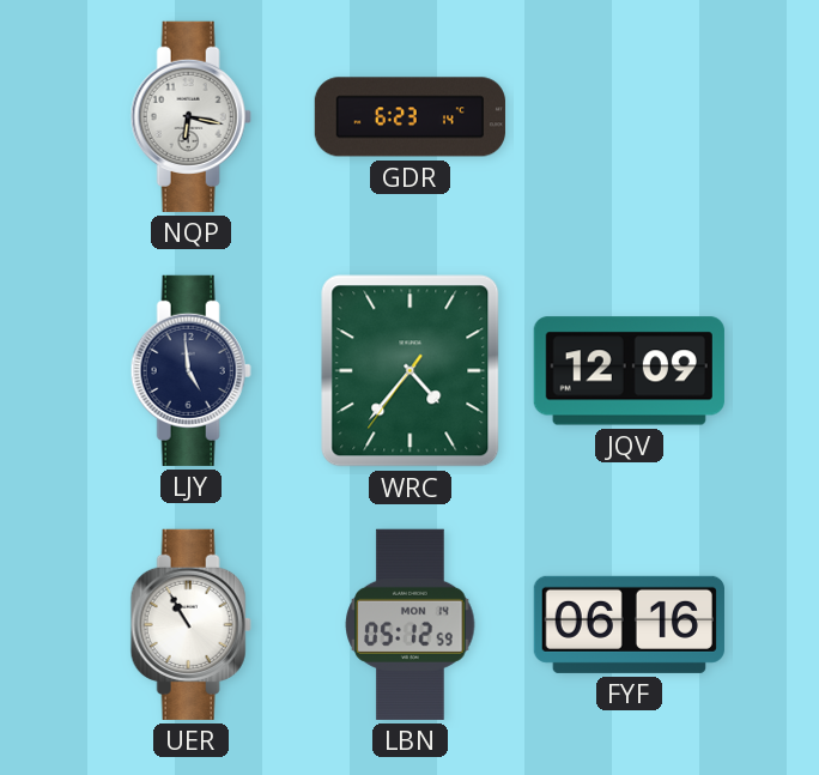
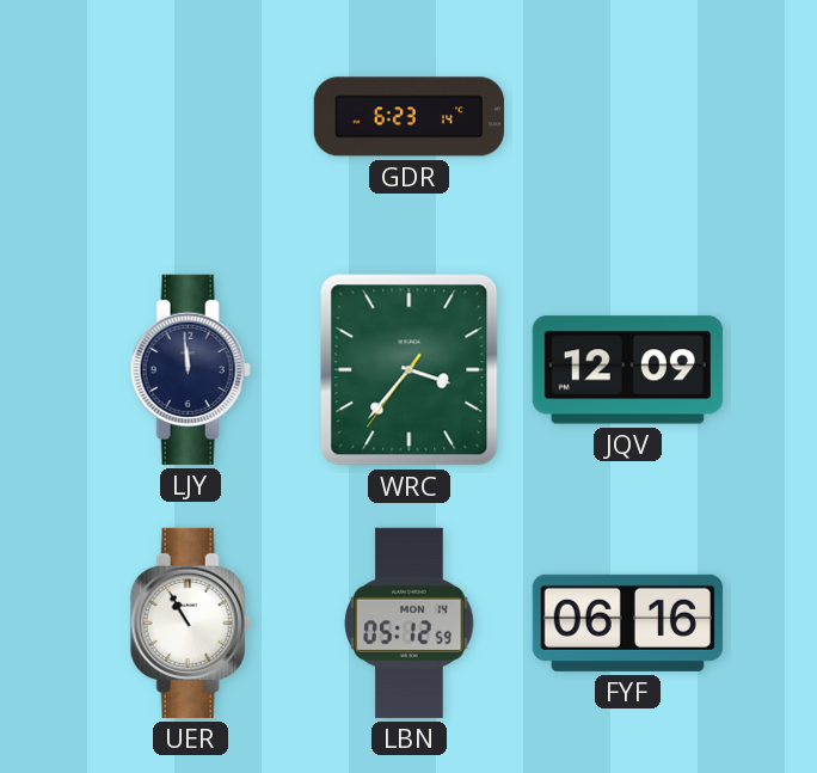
NQP: 6:17 -> none (190, 116)
LJY: 4:59 -> 11:59 (190, 369)
WRC: 4:36 -> 3:36 (410, 370)
